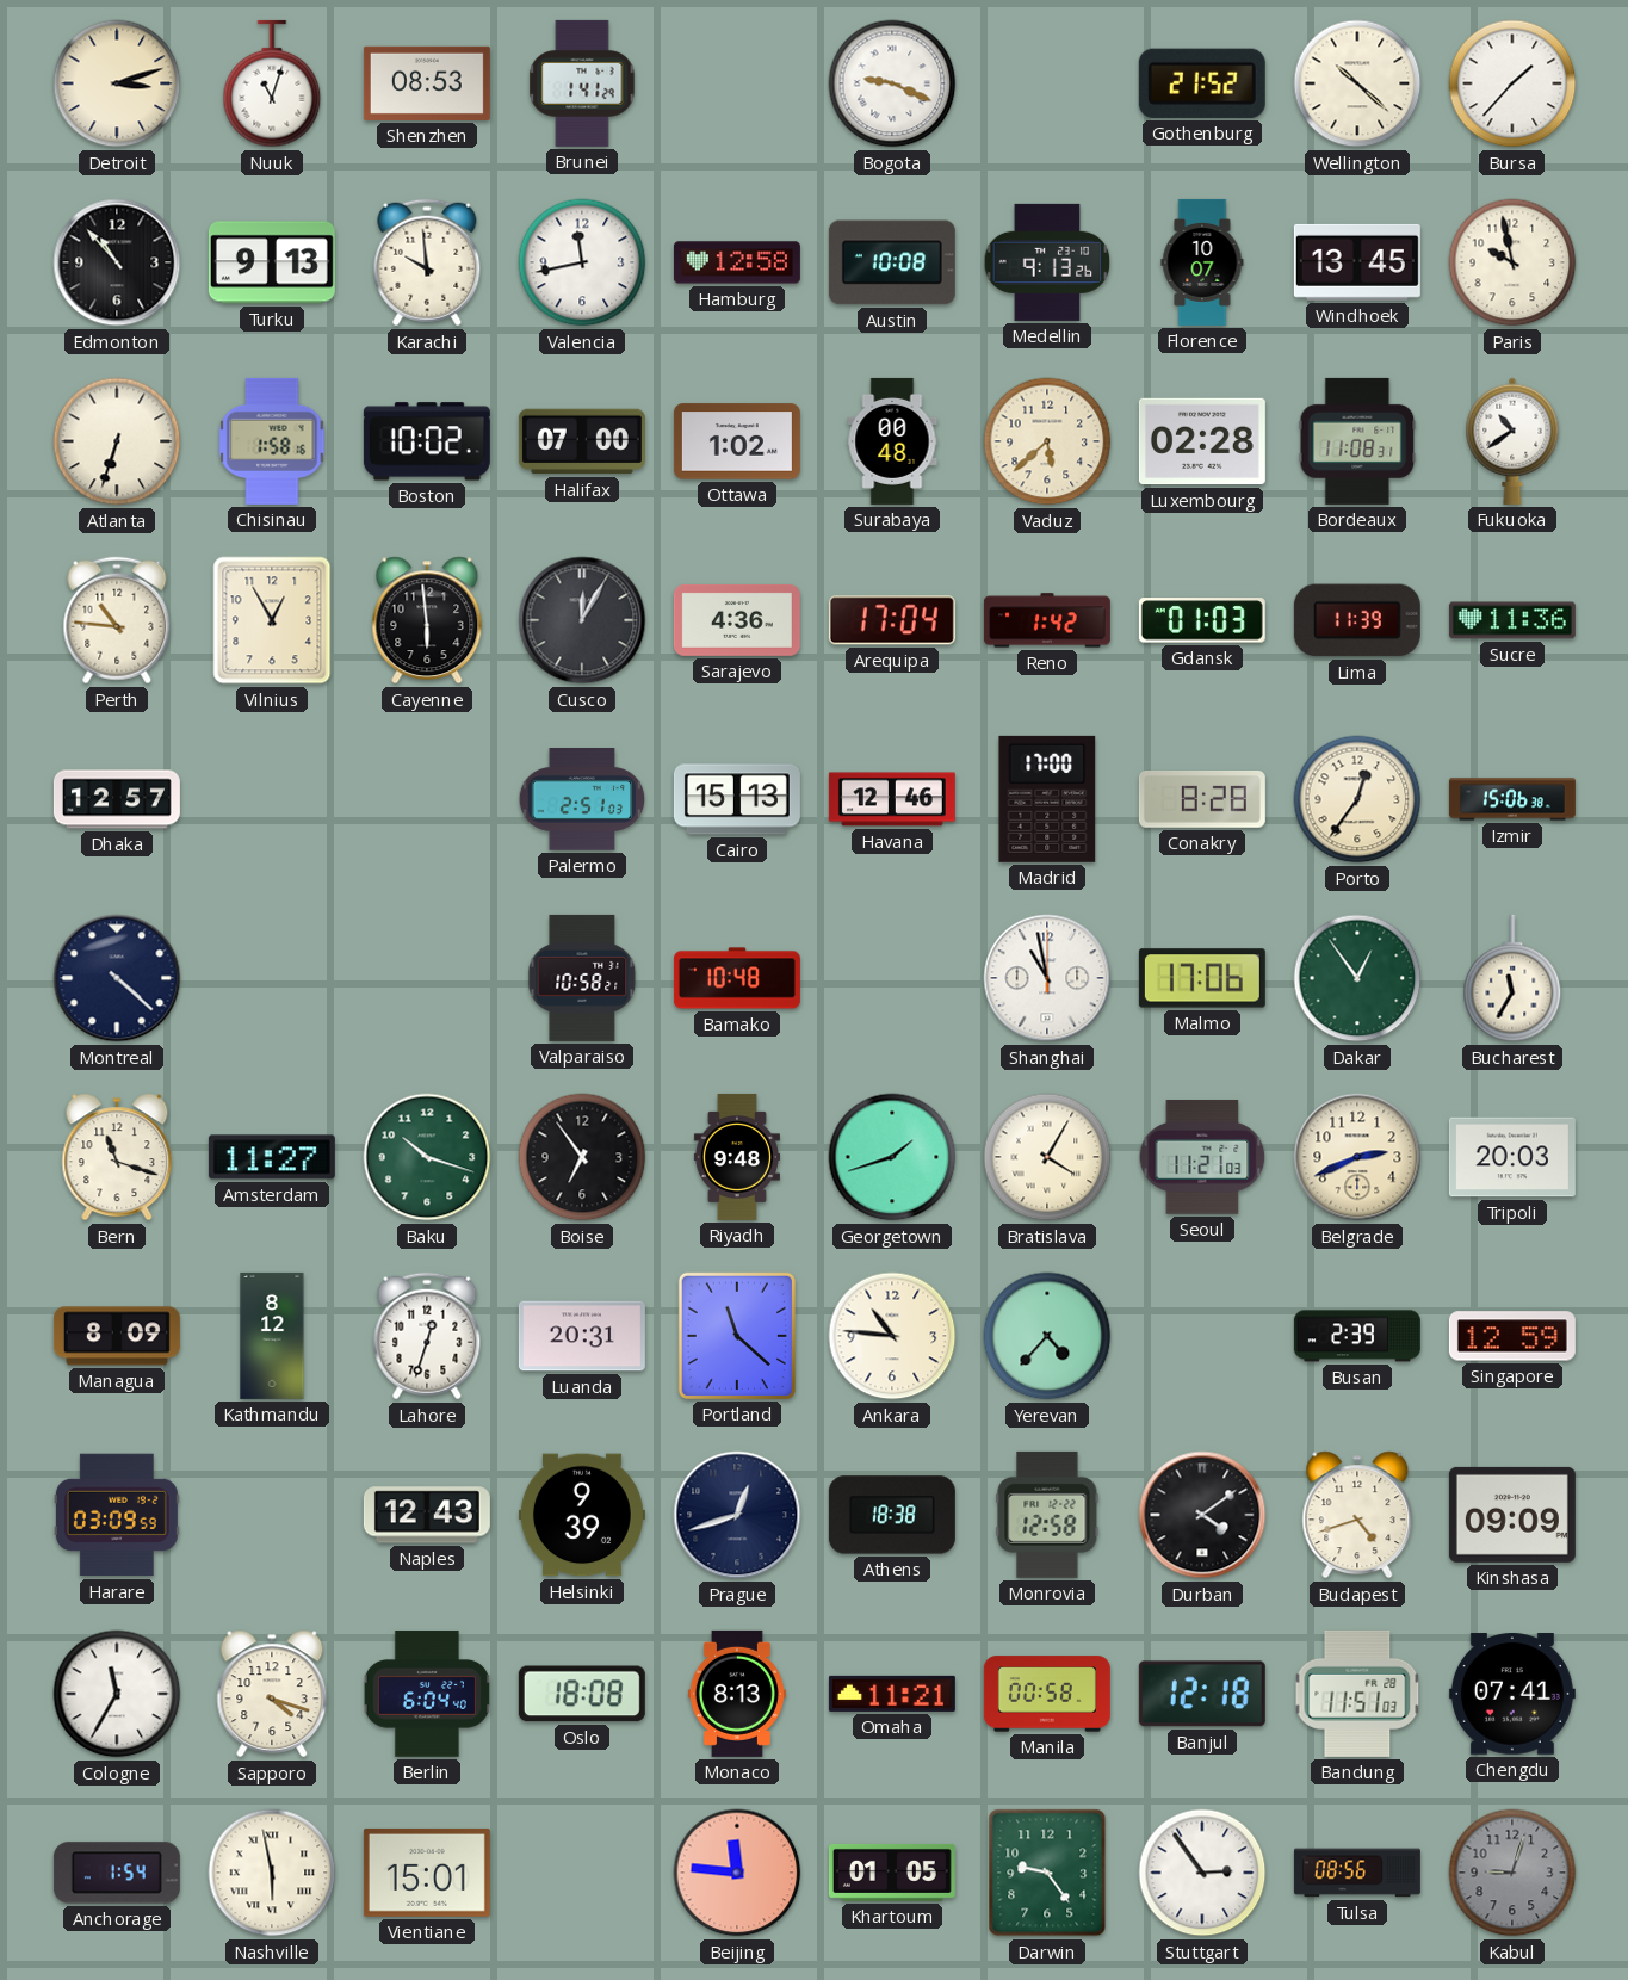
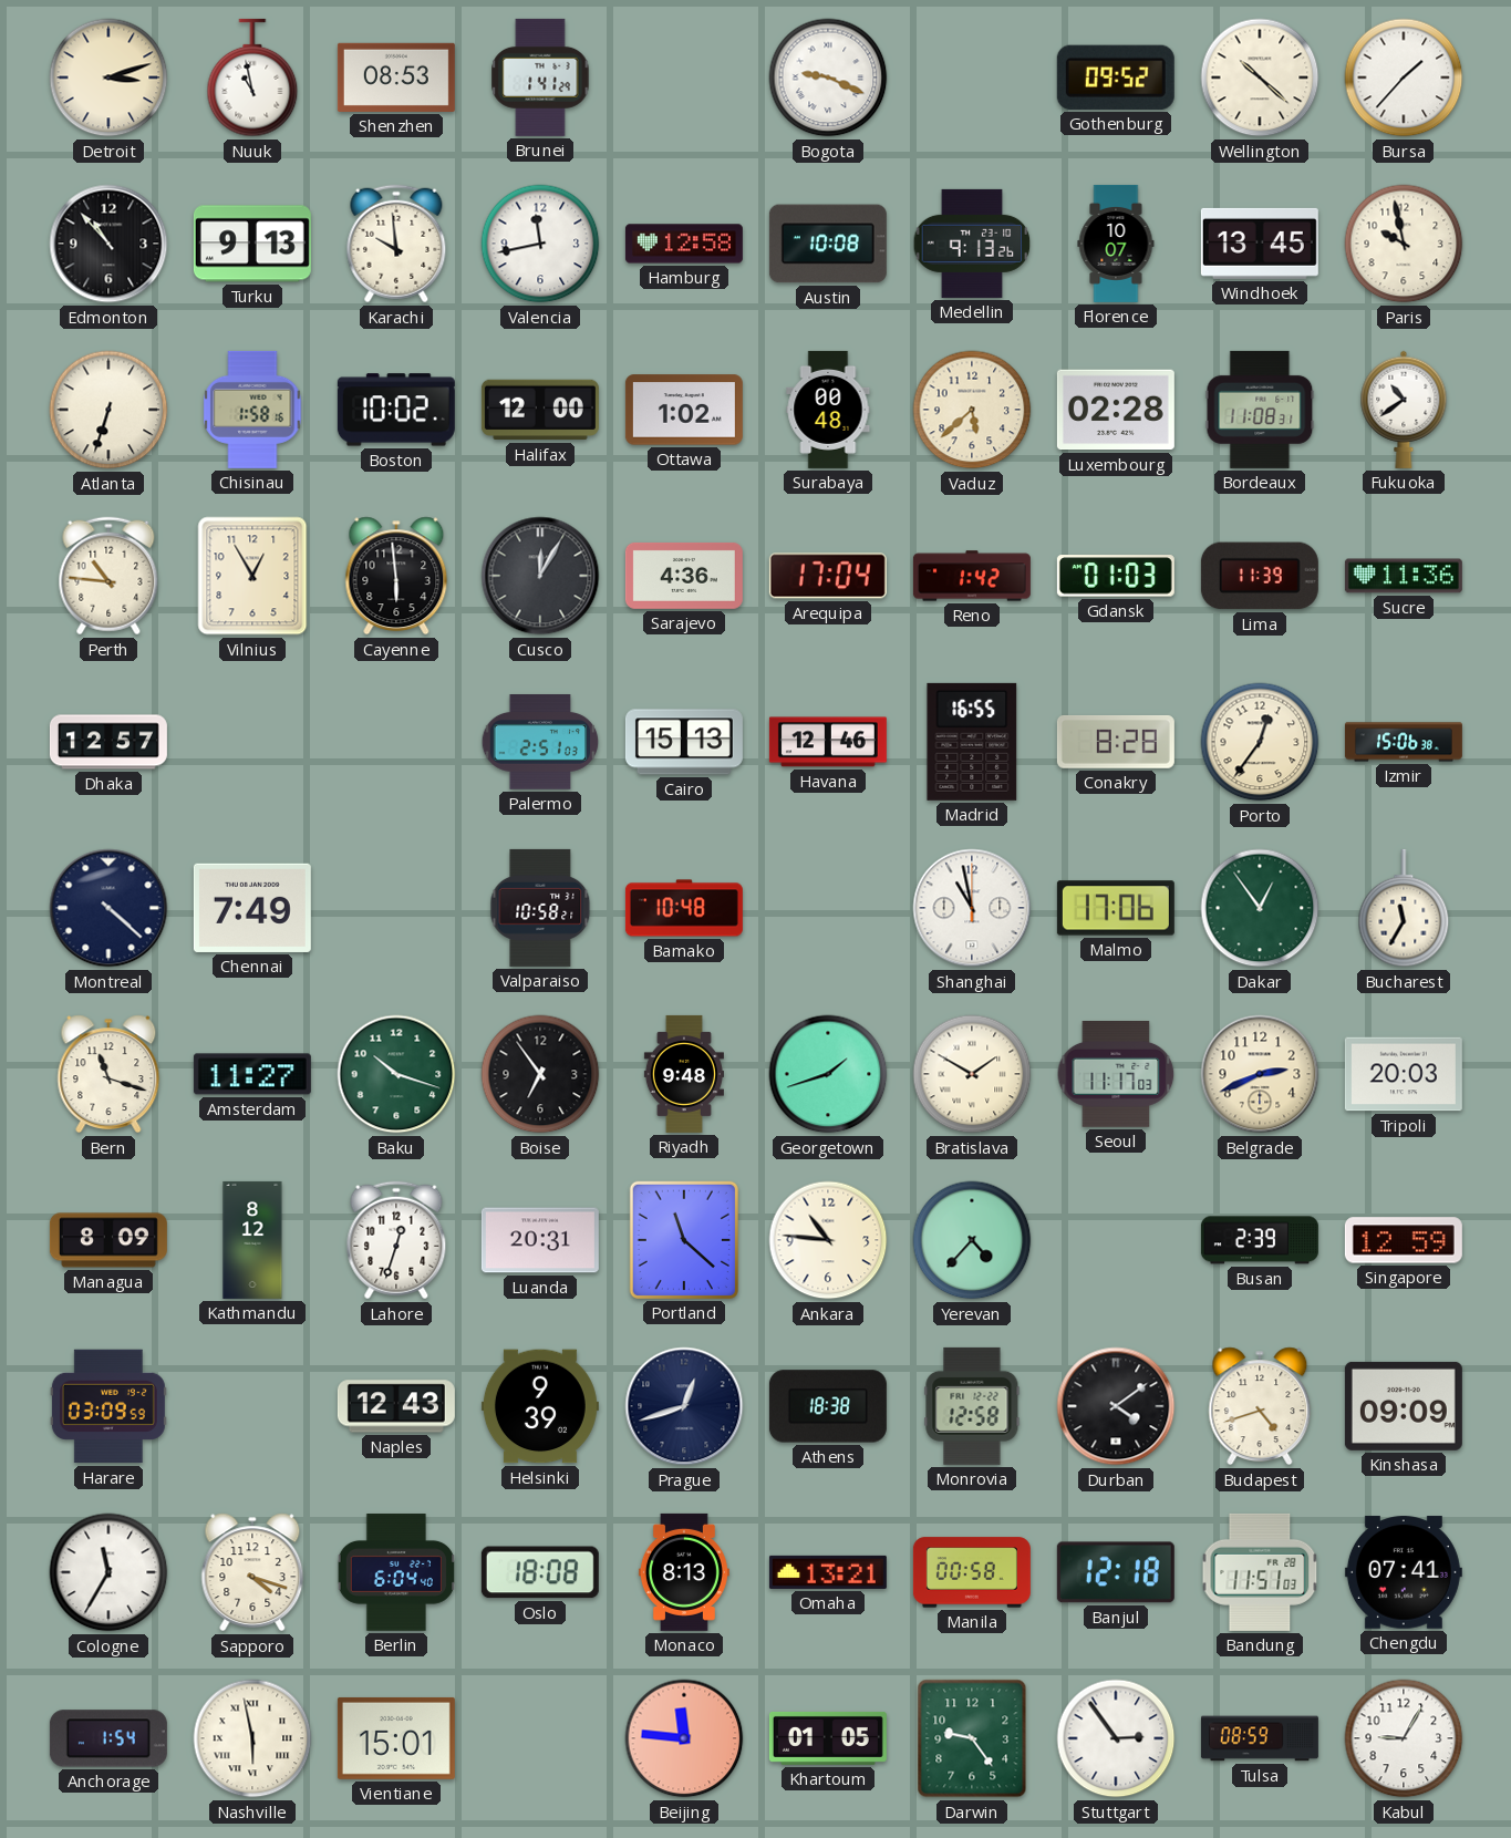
Nuuk: 11:03 -> 10:58 (252, 78)
Gothenburg: 21:52 -> 09:52 (1116, 78)
Halifax: 07:00 -> 12:00 (540, 410)
Madrid: 17:00 -> 16:55 (972, 742)
Chennai: none -> 7:49 (252, 908)
Bratislava: 4:05 -> 1:50 (972, 1074)
Seoul: 11:21 -> 11:17 (1116, 1075)
Omaha: 11:21 -> 13:21 (828, 1572)
Tulsa: 08:56 -> 08:59 (1260, 1738)
Kabul: 9:03 -> 9:05 (1404, 1738)
Kabul dial: grey -> white (1404, 1738)
